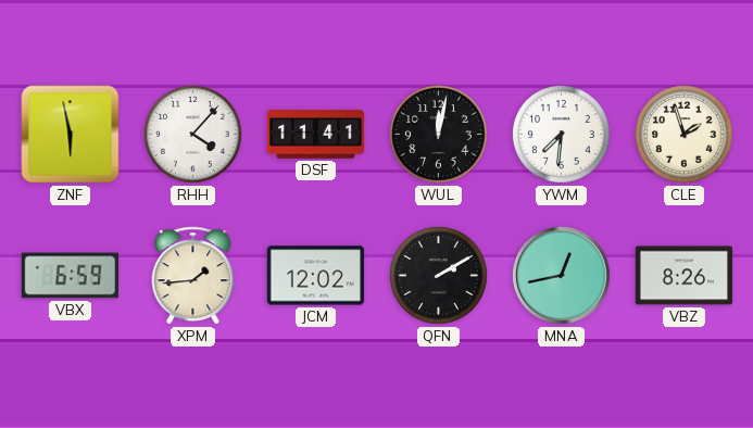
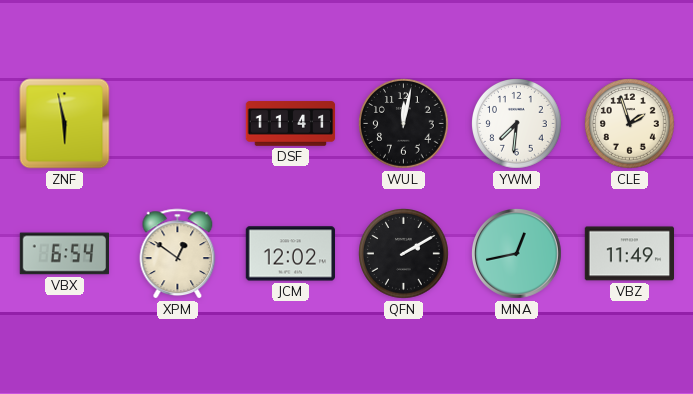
RHH: 4:07 -> none (193, 135)
VBX: 6:59 -> 6:54 (64, 254)
XPM: 1:44 -> 12:51 (178, 254)
VBZ: 8:26 -> 11:49 (629, 254)
